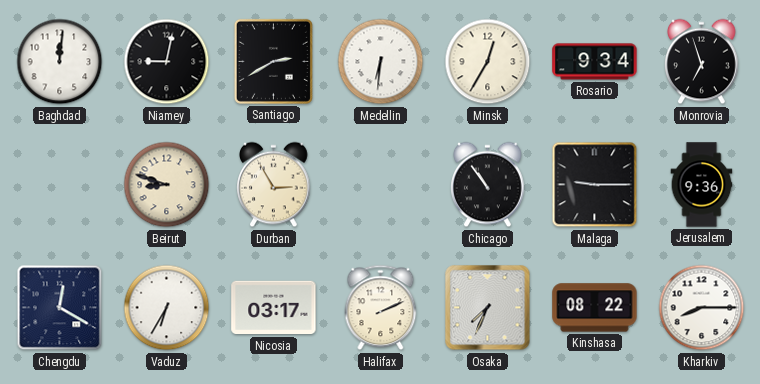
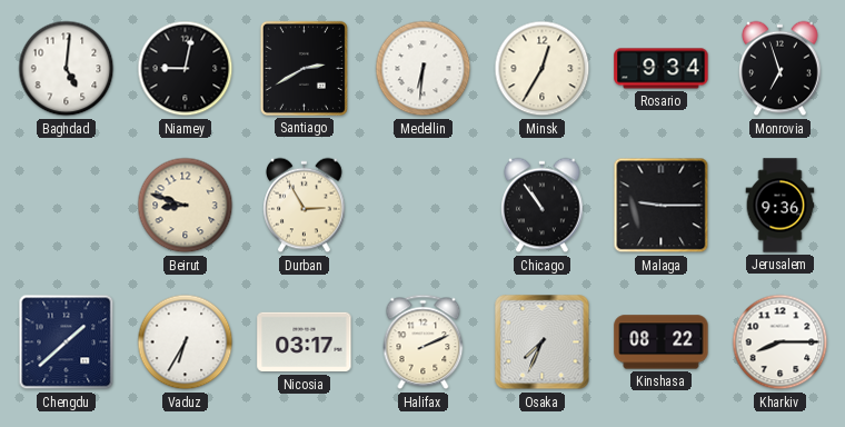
Baghdad: 12:01 -> 5:01 (67, 69)
Chengdu: 12:20 -> 1:38 (67, 342)
